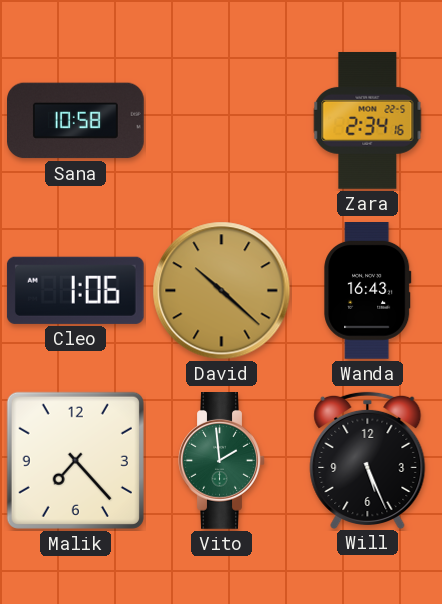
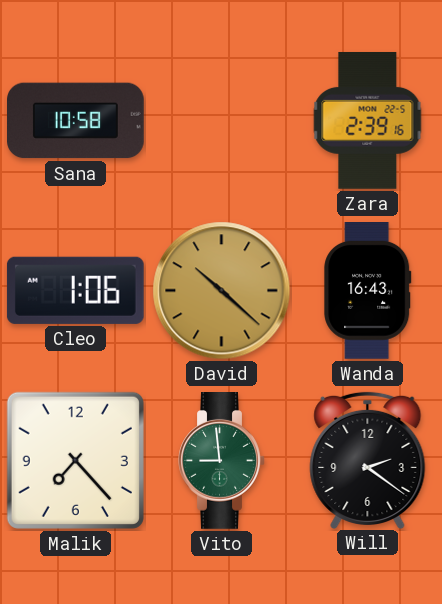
Zara: 2:34 -> 2:39 (368, 120)
Vito: 1:59 -> 8:59 (222, 461)
Will: 5:26 -> 2:21 (368, 460)
